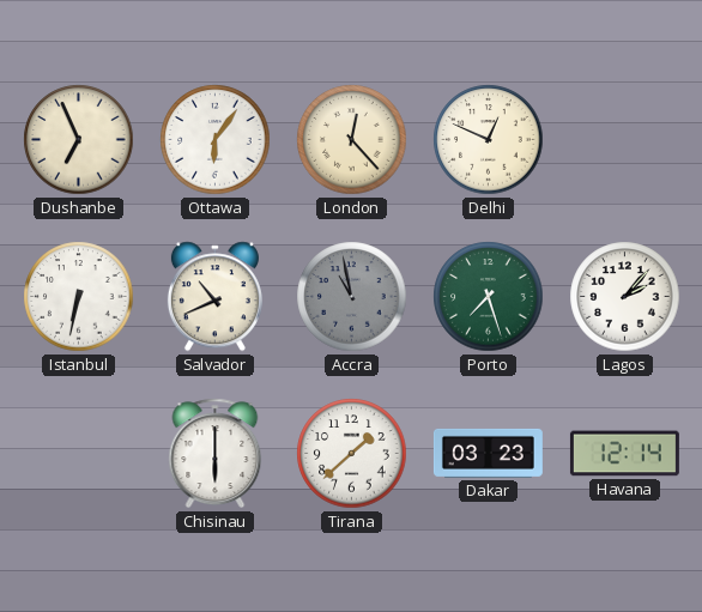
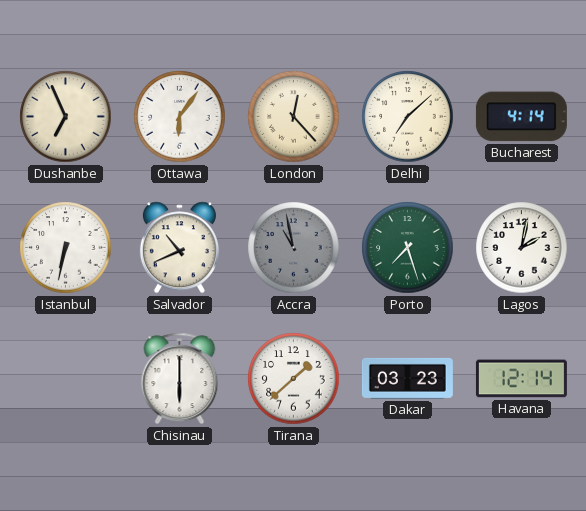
Delhi: 12:49 -> 7:08 (408, 117)
Bucharest: none -> 4:14 (521, 117)
Lagos: 2:07 -> 2:02 (522, 248)
